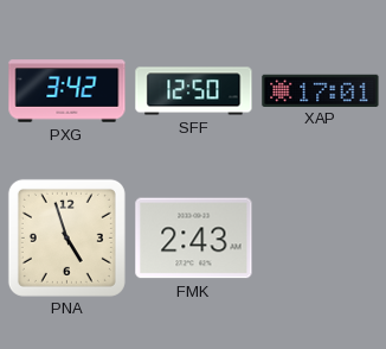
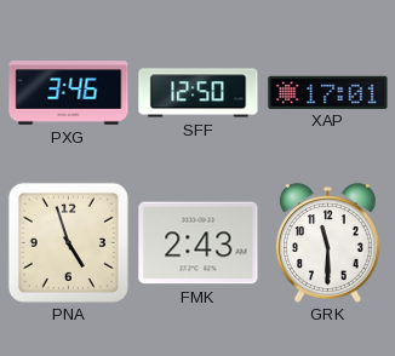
PXG: 3:42 -> 3:46 (69, 93)
GRK: none -> 11:30 (327, 243)
